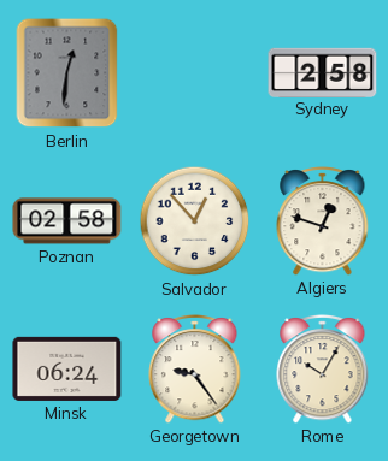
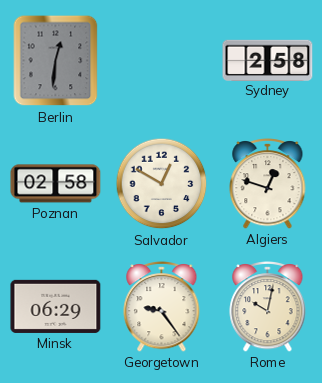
Salvador: 12:53 -> 12:50 (162, 184)
Minsk: 06:24 -> 06:29 (56, 306)
Rome: 10:05 -> 10:02 (268, 307)
